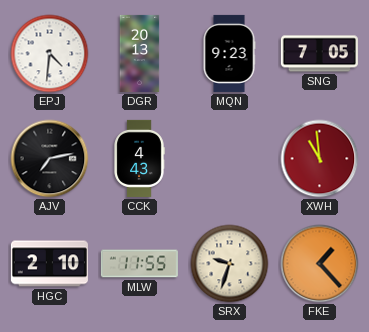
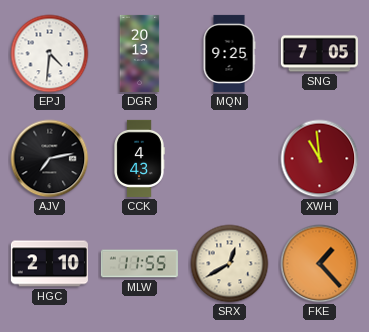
MQN: 9:23 -> 9:25 (229, 53)
SRX: 9:33 -> 12:40 (230, 264)
